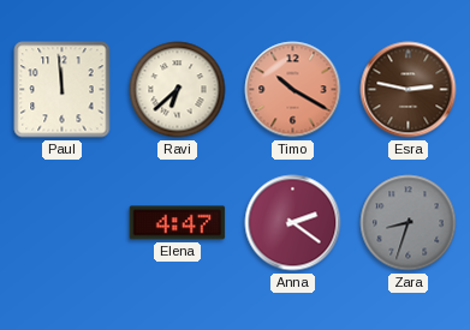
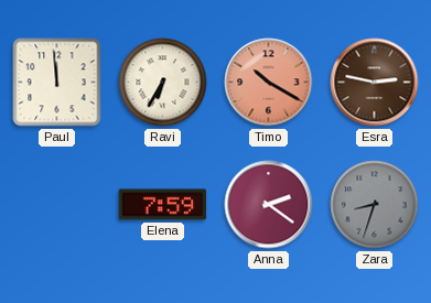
Ravi: 6:38 -> 6:35 (163, 83)
Elena: 4:47 -> 7:59 (163, 205)
